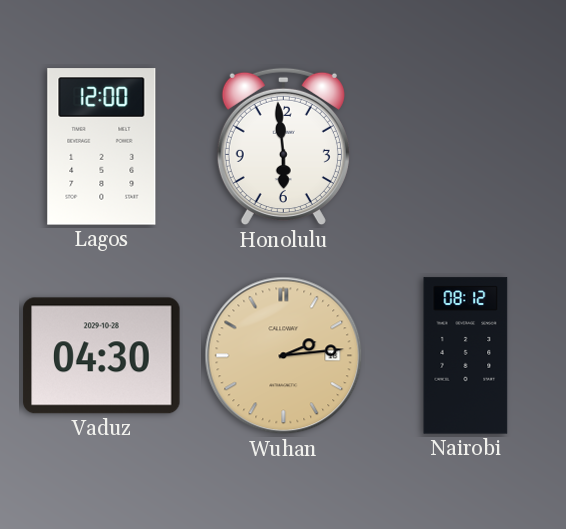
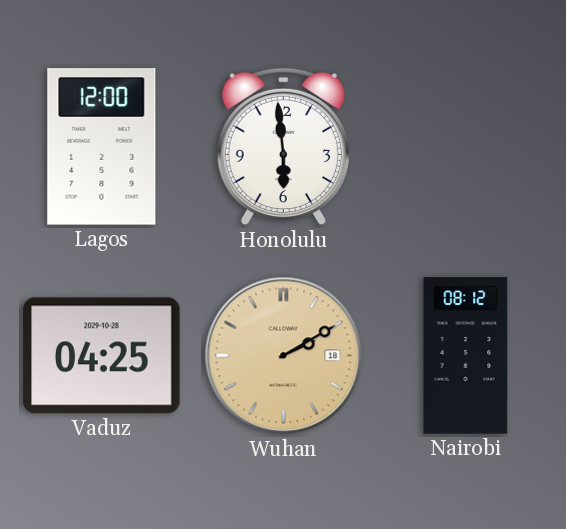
Vaduz: 04:30 -> 04:25 (102, 356)
Wuhan: 2:14 -> 2:10 (284, 356)
